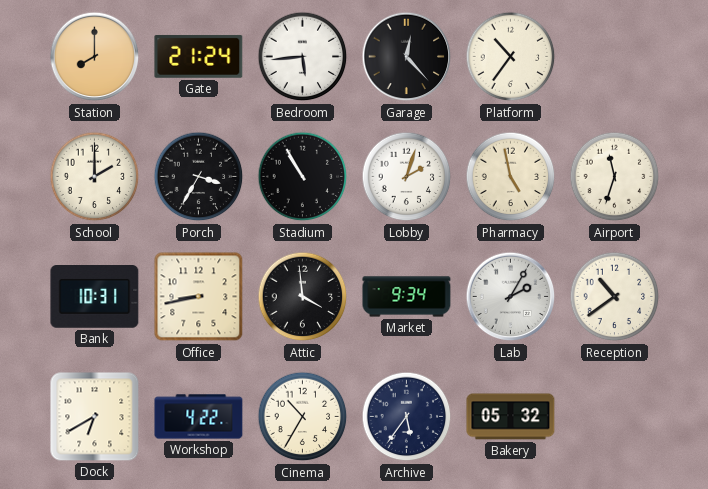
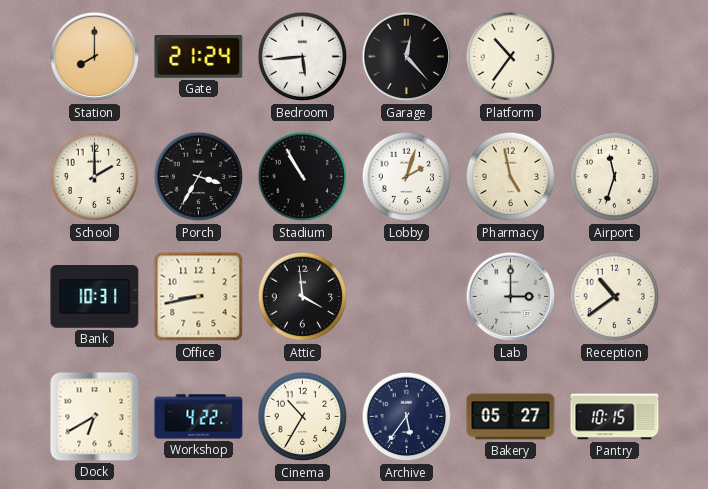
Market: 9:34 -> none (407, 297)
Lab: 2:05 -> 3:00 (511, 297)
Bakery: 05:32 -> 05:27 (511, 417)
Pantry: none -> 10:15 (615, 417)
